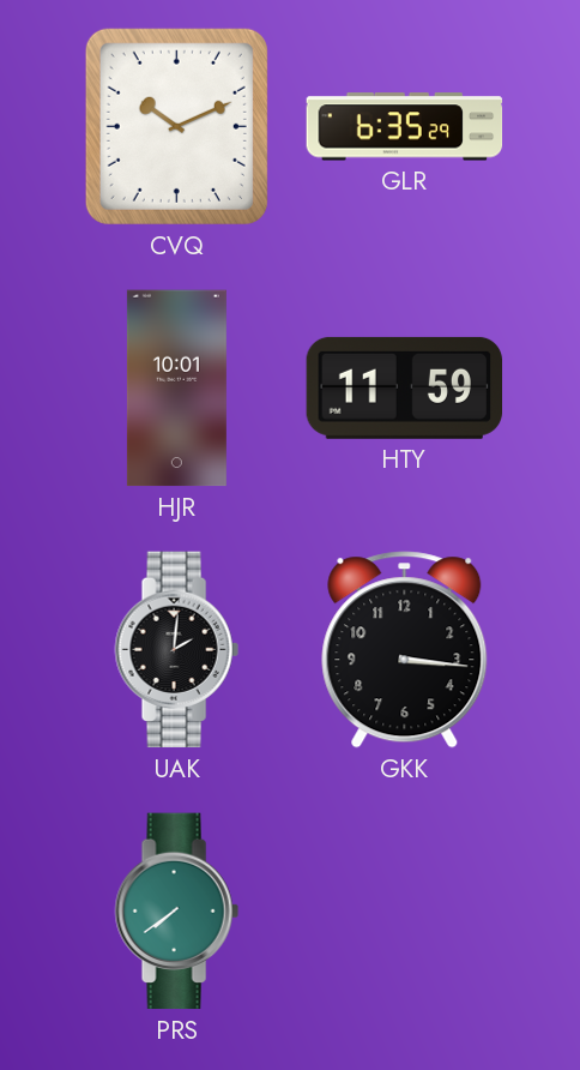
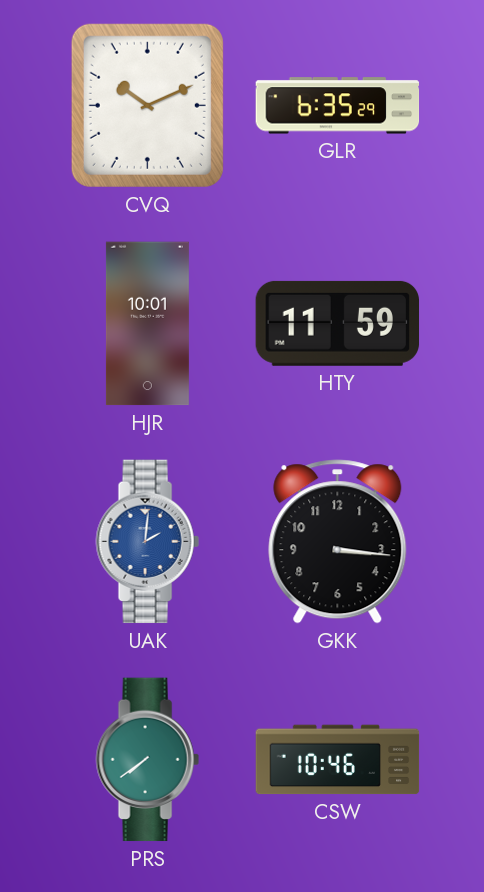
UAK dial: black -> blue (147, 542)
CSW: none -> 10:46 (338, 760)
